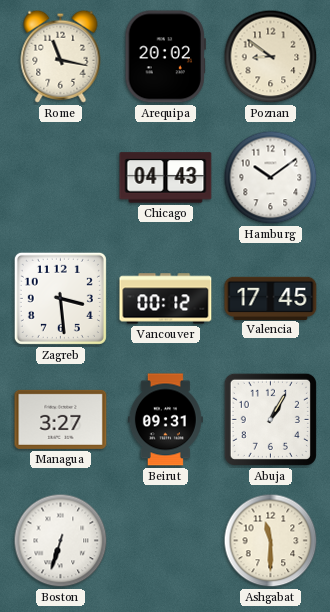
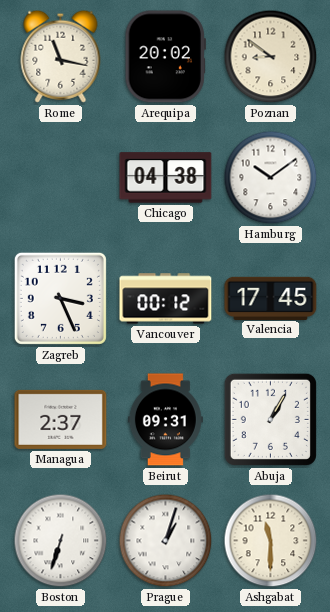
Chicago: 04:43 -> 04:38 (166, 178)
Zagreb: 3:29 -> 3:26 (60, 298)
Managua: 3:27 -> 2:37 (61, 419)
Prague: none -> 1:03 (166, 541)
